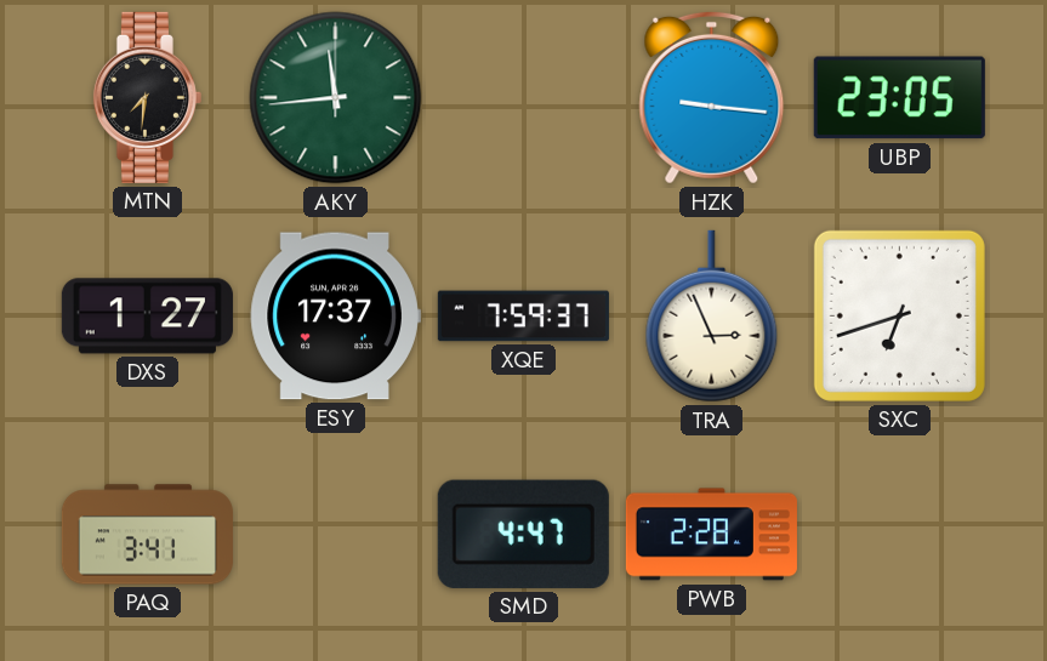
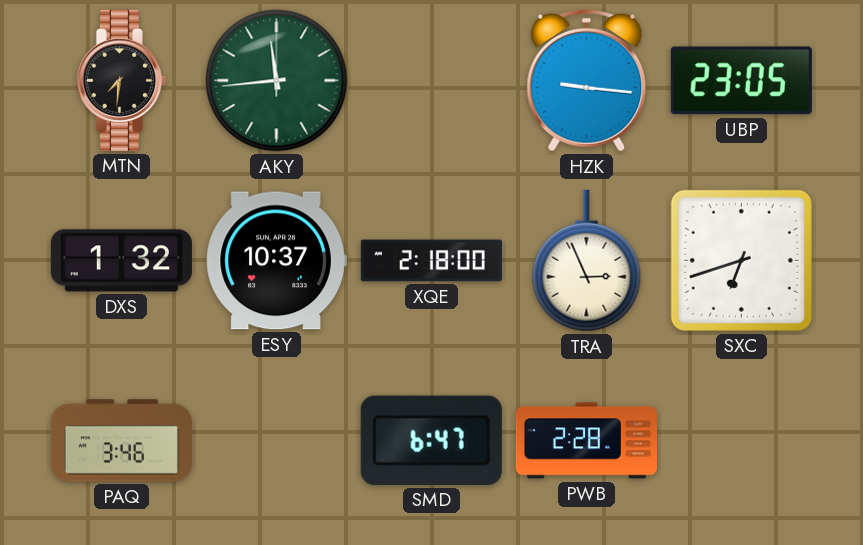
DXS: 1:27 -> 1:32 (121, 261)
ESY: 17:37 -> 10:37 (276, 261)
XQE: 7:59 -> 2:18 (431, 261)
PAQ: 3:41 -> 3:46 (121, 441)
SMD: 4:47 -> 6:47 (431, 440)
